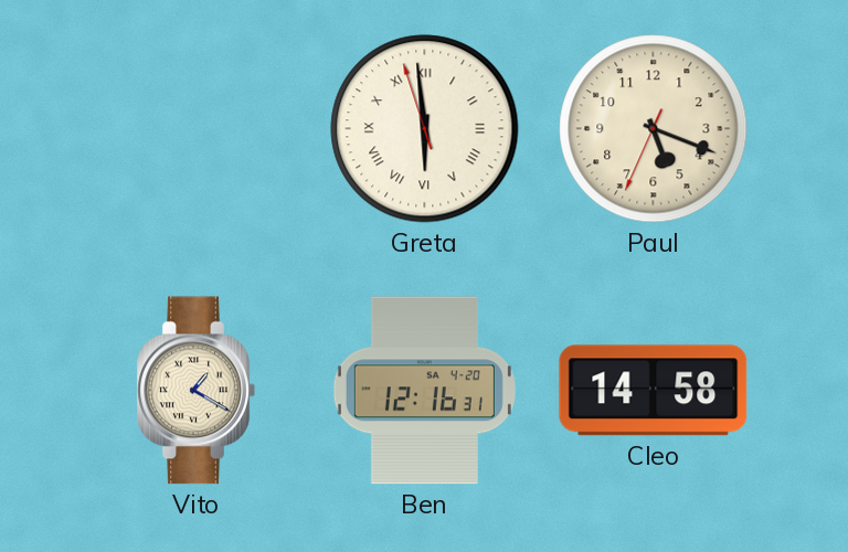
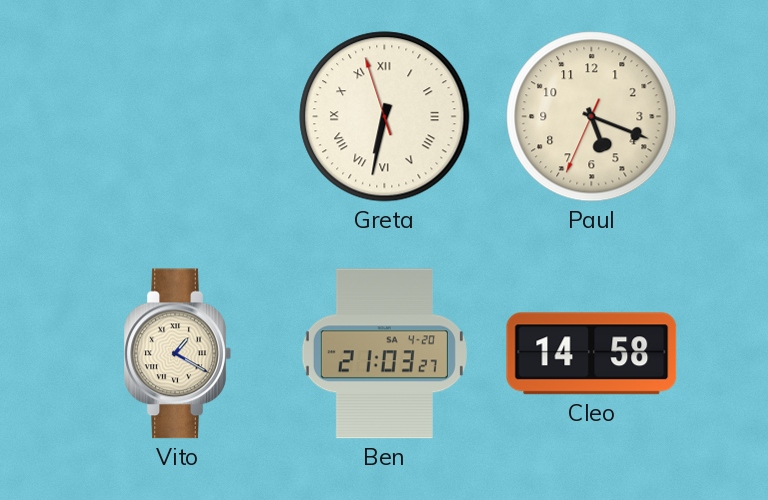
Greta: 5:58 -> 6:31 (385, 117)
Ben: 12:16 -> 21:03 (384, 354)
